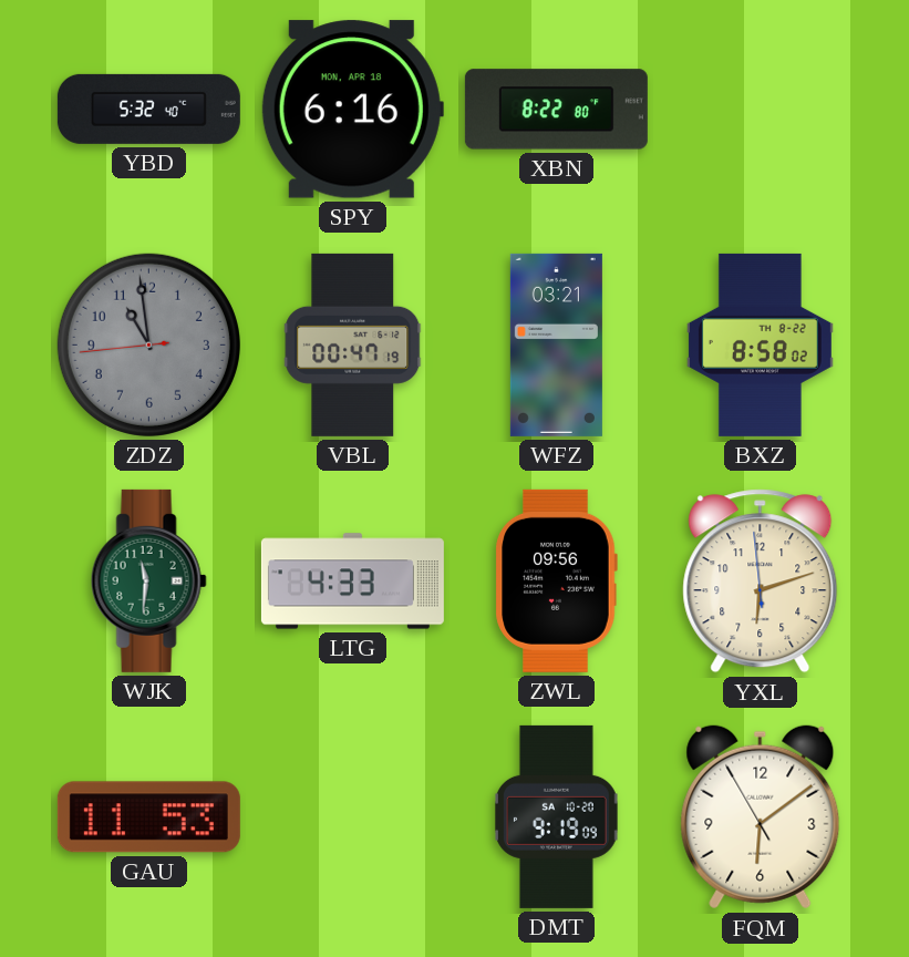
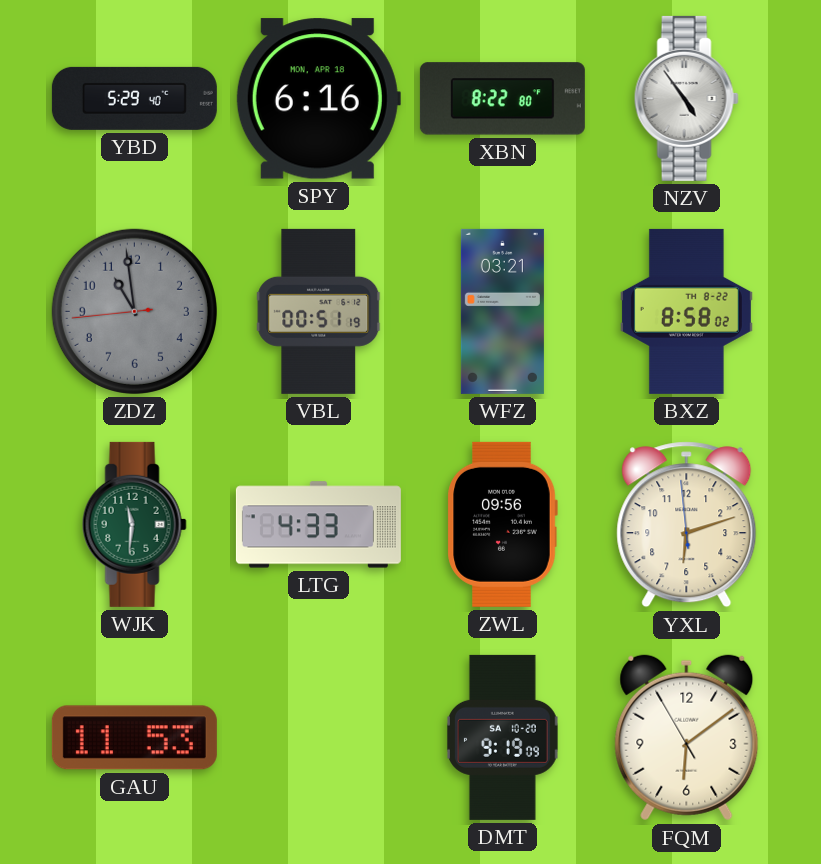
YBD: 5:32 -> 5:29 (134, 98)
NZV: none -> 4:54 (686, 98)
VBL: 00:47 -> 00:51 (319, 311)
